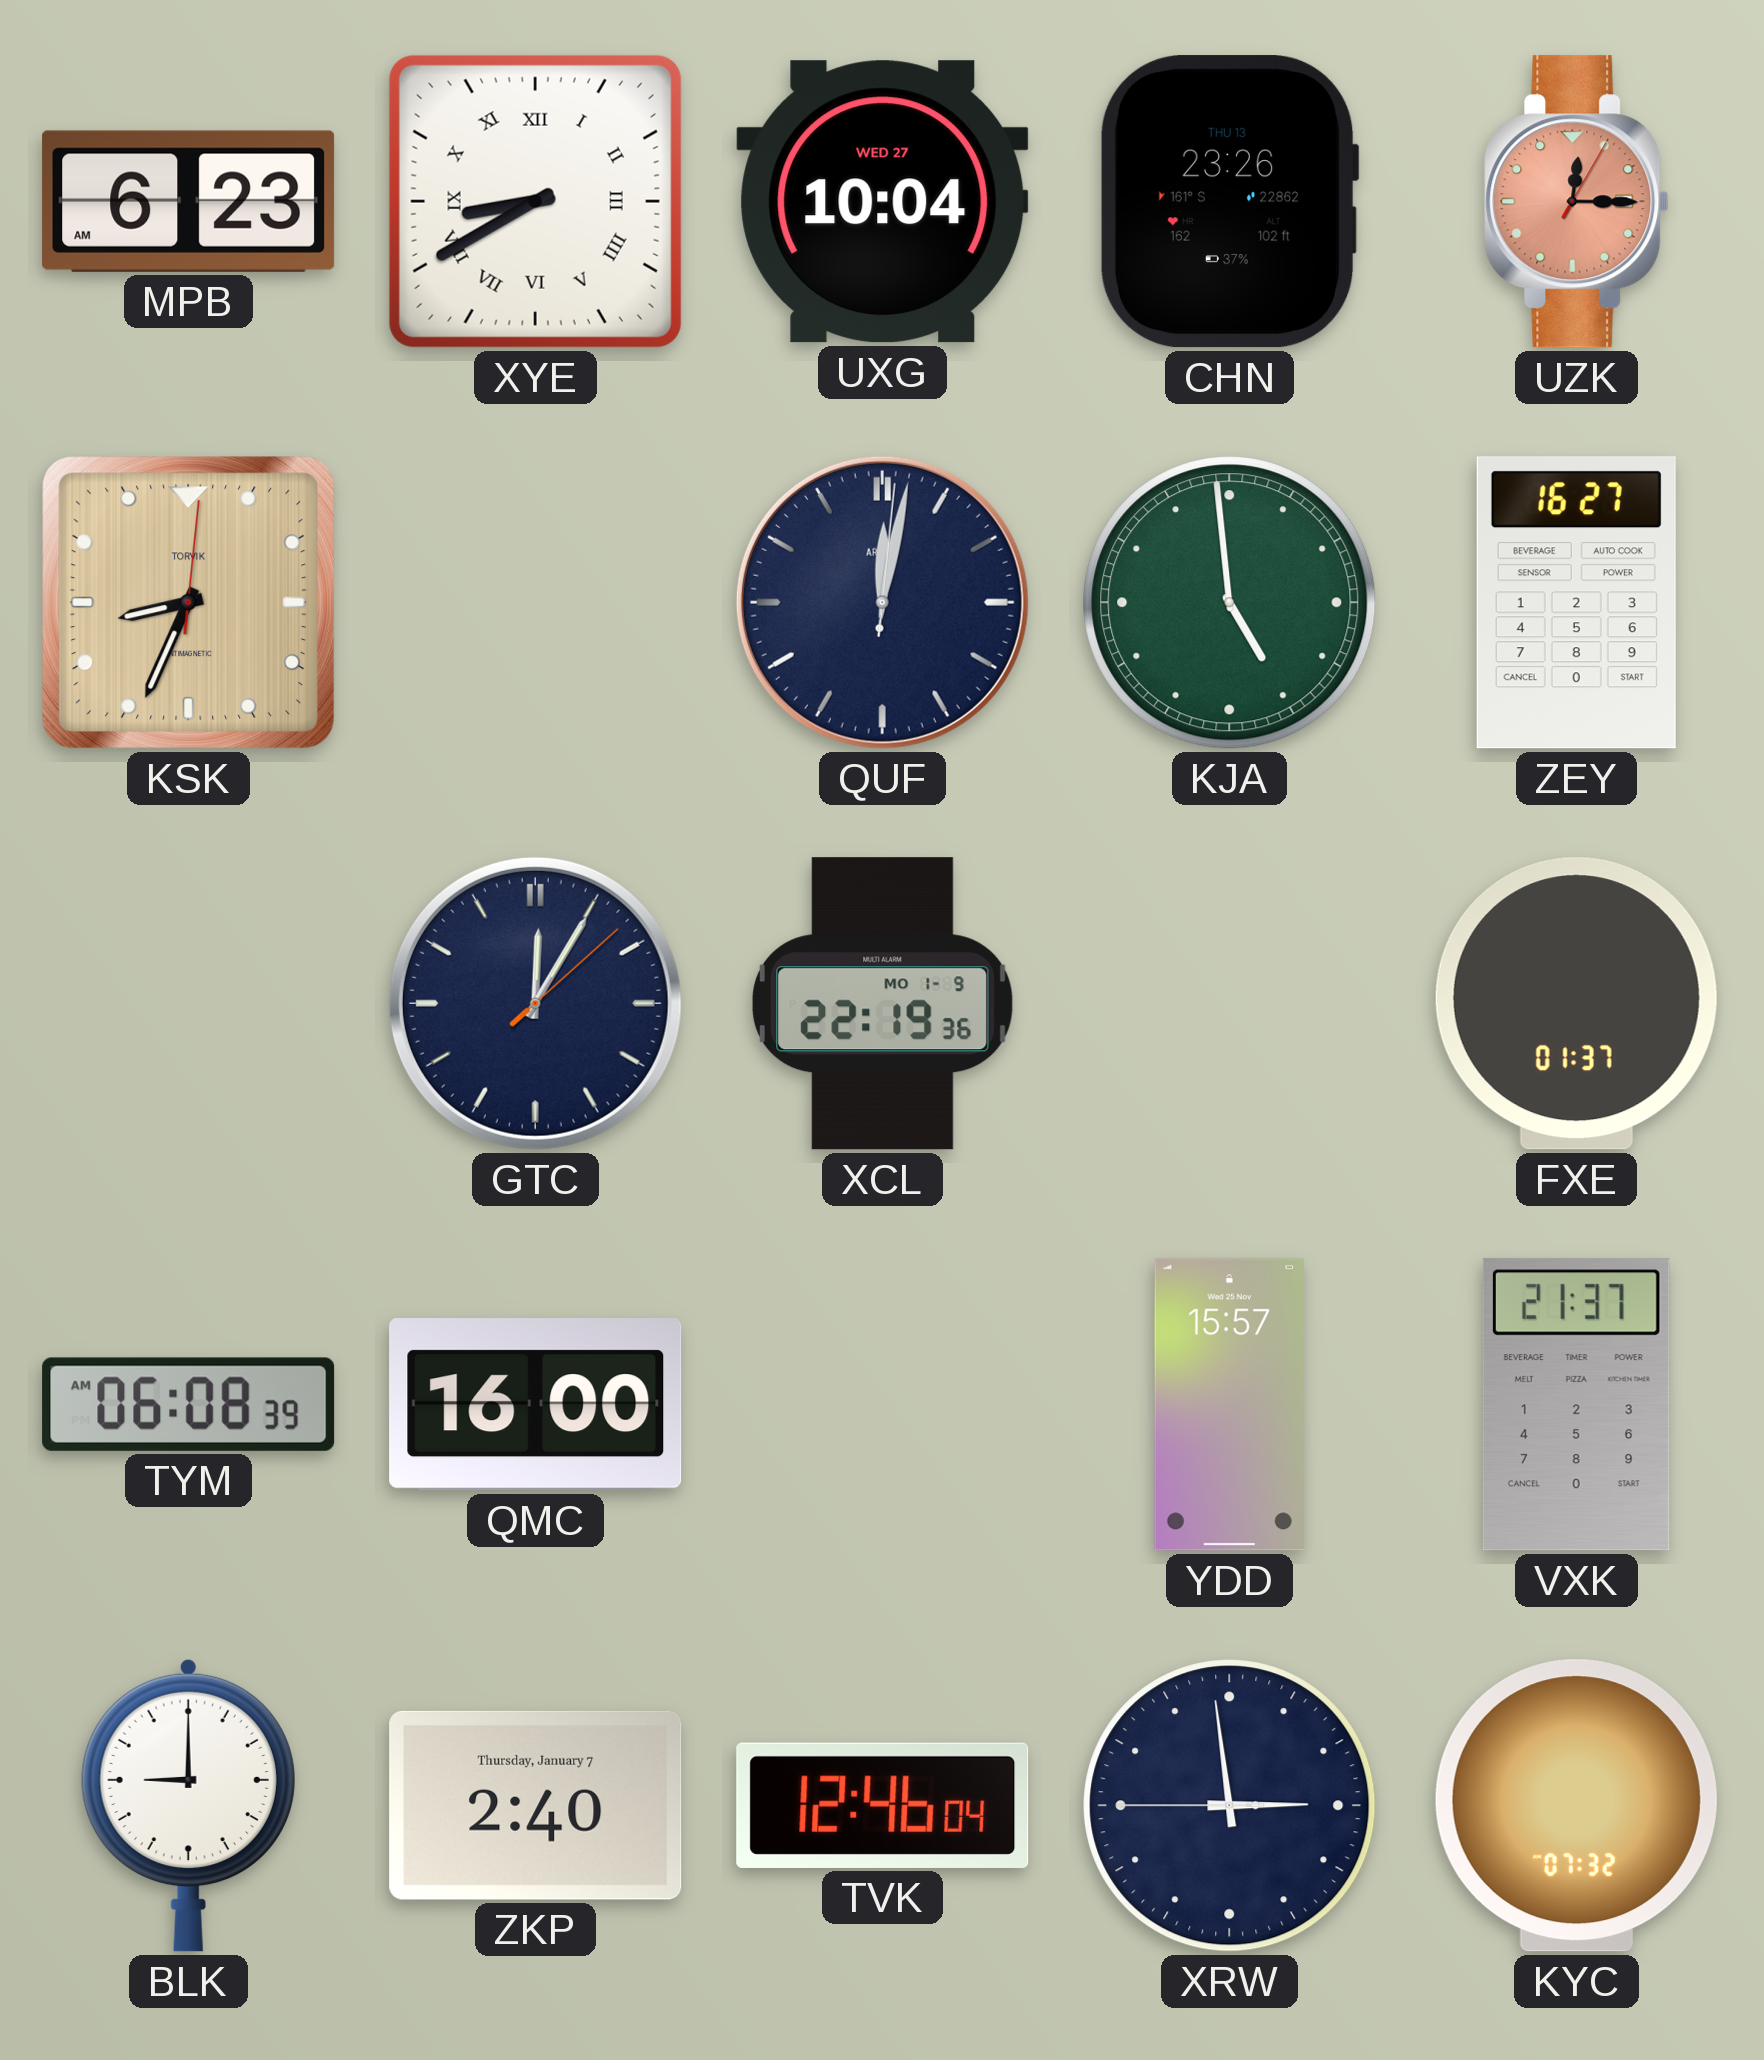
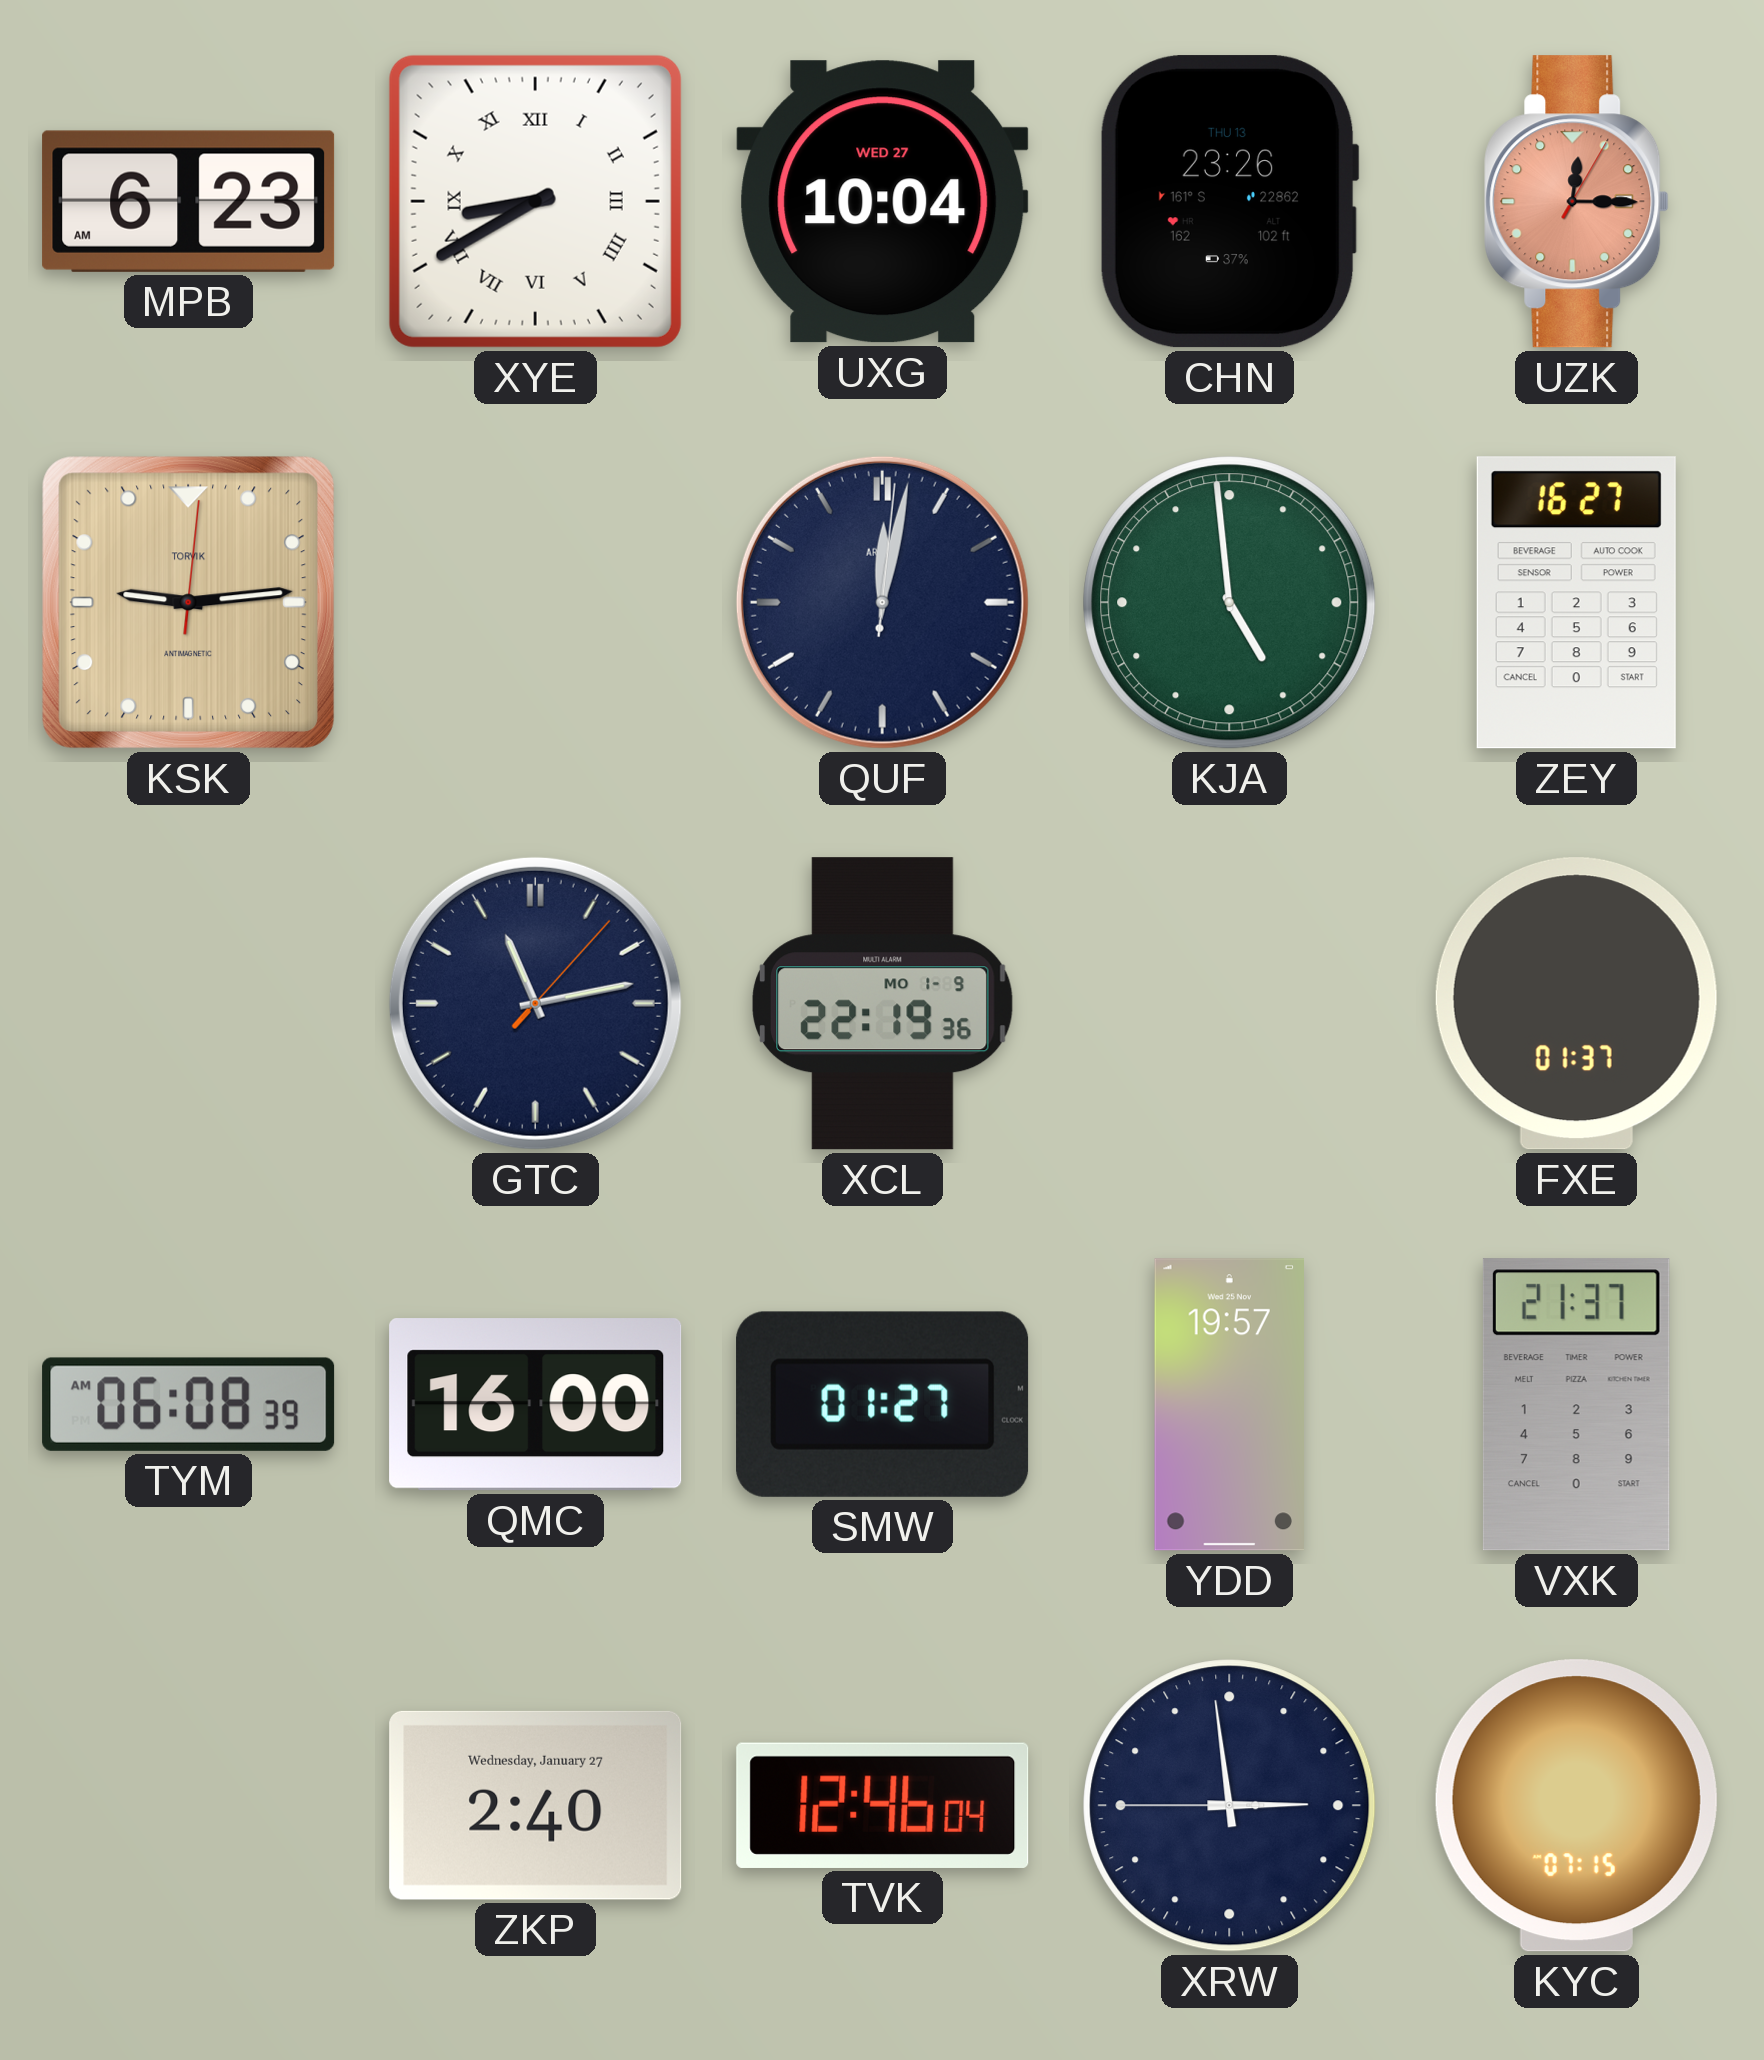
KSK: 8:34 -> 9:14 (188, 602)
GTC: 12:05 -> 11:13 (535, 1003)
SMW: none -> 01:27 (883, 1404)
YDD: 15:57 -> 19:57 (1229, 1405)
BLK: 9:00 -> none (188, 1805)
ZKP date: Thursday, January 7 -> Wednesday, January 27 (536, 1805)
KYC: 07:32 -> 07:15 (1576, 1806)
